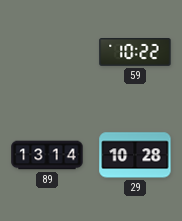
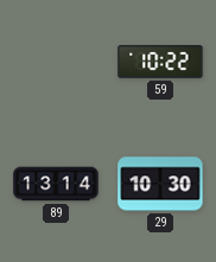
29: 10:28 -> 10:30 (160, 184)
